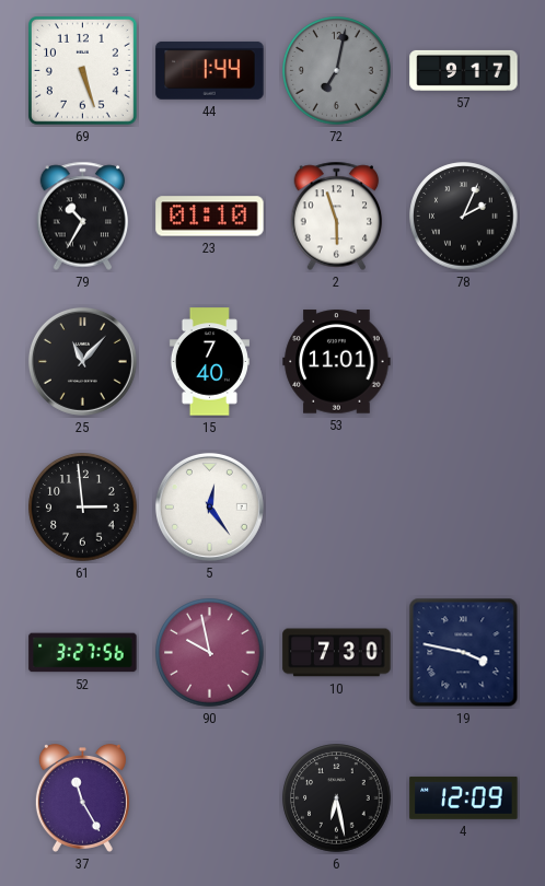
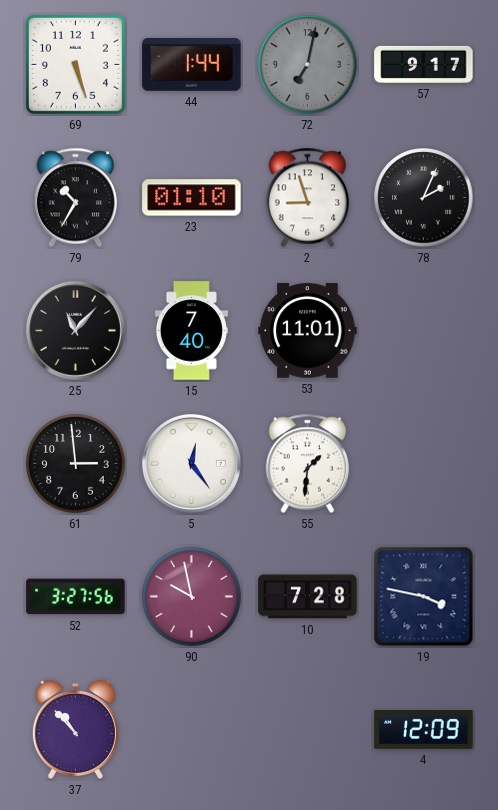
2: 5:57 -> 8:57 (308, 198)
55: none -> 1:31 (308, 464)
10: 7:30 -> 7:28 (308, 597)
37: 11:25 -> 10:53 (75, 729)
6: 6:28 -> none (337, 798)
